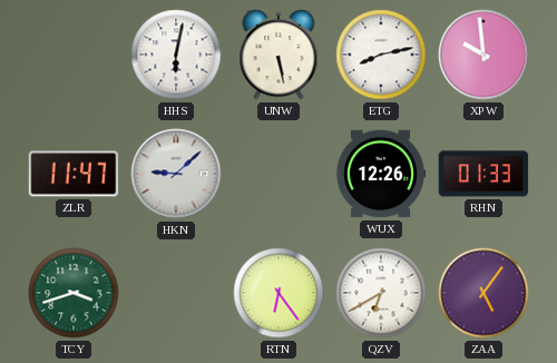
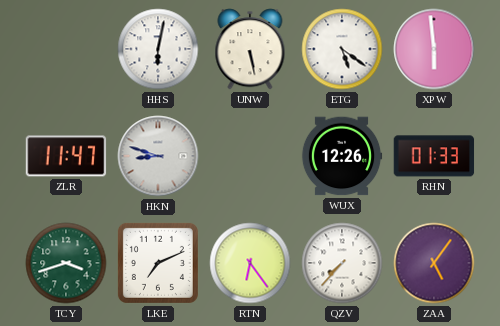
ETG: 8:13 -> 5:21 (342, 49)
XPW: 9:59 -> 5:59 (434, 49)
HKN: 9:08 -> 8:48 (158, 156)
LKE: none -> 7:11 (158, 263)
QZV: 6:40 -> 7:37 (342, 263)
